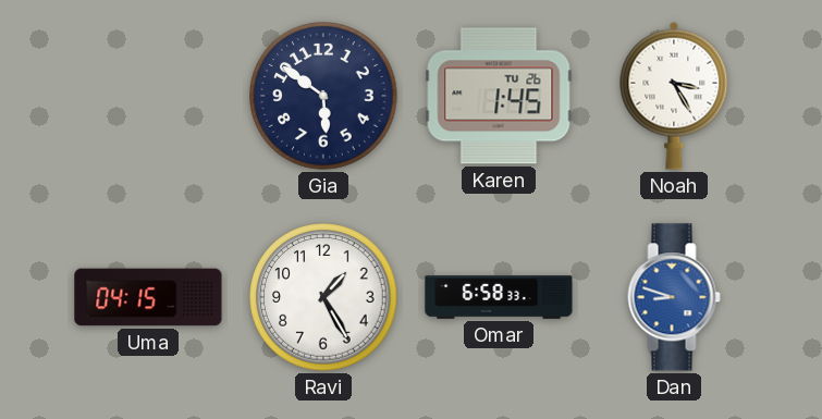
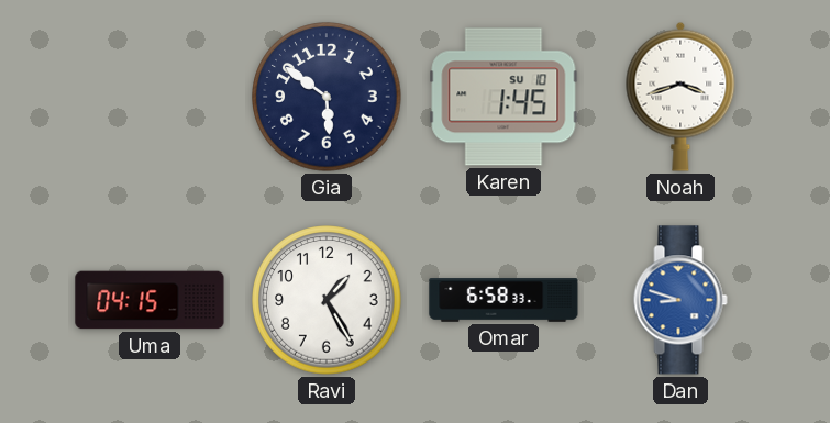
Karen date: TU 26 -> SU 10 (503, 97)
Noah: 3:25 -> 3:42 (680, 97)
